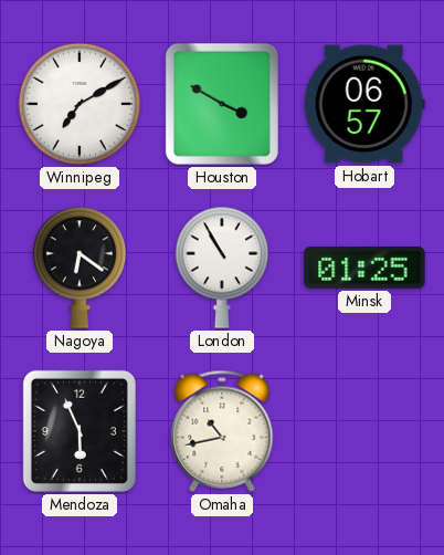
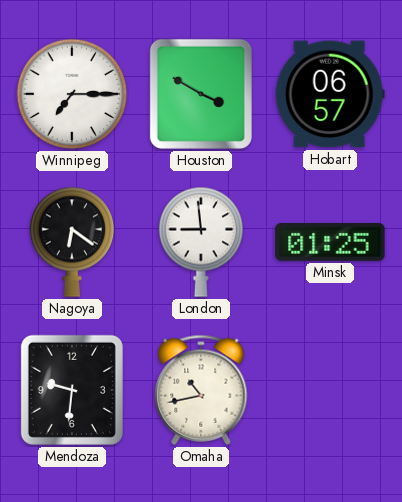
Winnipeg: 7:10 -> 7:15 (72, 94)
London: 10:55 -> 8:59 (200, 242)
Mendoza: 5:56 -> 9:31 (72, 390)
